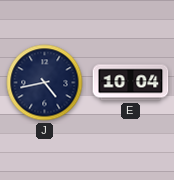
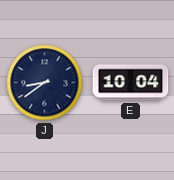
J: 4:43 -> 8:39 (45, 83)
